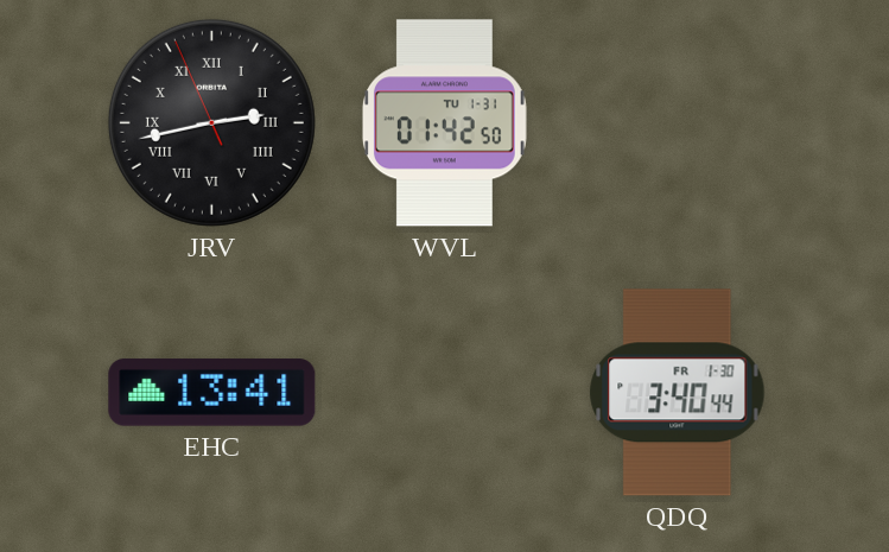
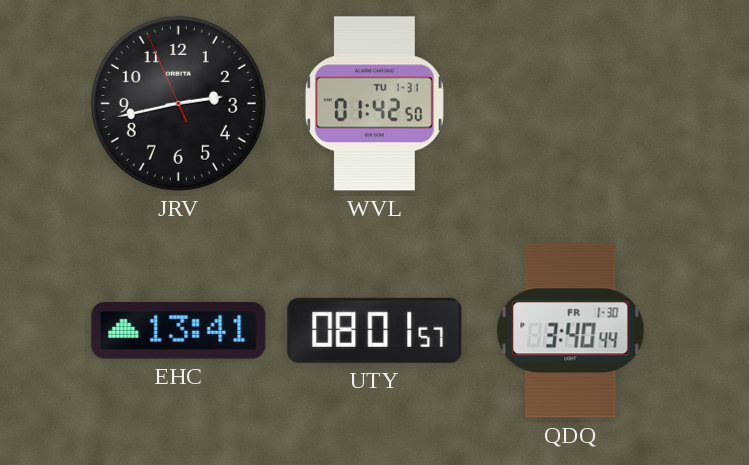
JRV numerals: Roman -> Arabic (178, 103)
UTY: none -> 08:01 (375, 330)
